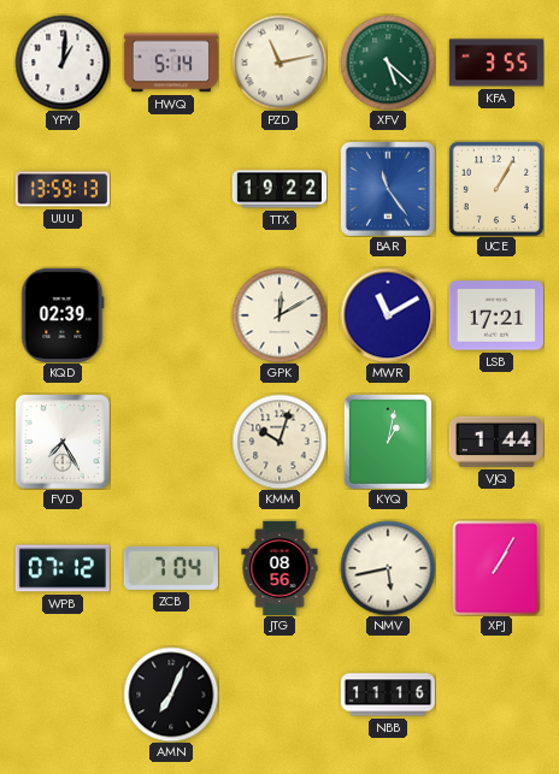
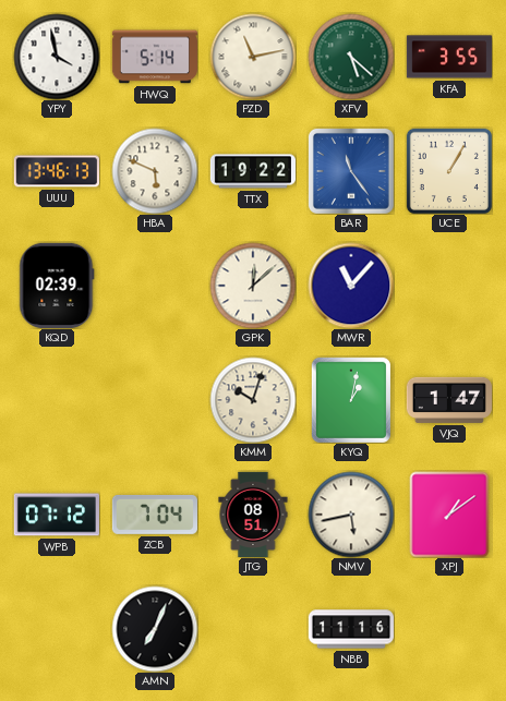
YPY: 1:01 -> 3:58 (57, 57)
UUU: 13:59 -> 13:46 (56, 171)
HBA: none -> 5:49 (155, 171)
GPK: 12:10 -> 12:08 (253, 286)
MWR: 11:10 -> 11:07 (351, 286)
LSB: 17:21 -> none (495, 315)
FVD: 7:25 -> none (63, 442)
VJQ: 1:44 -> 1:47 (448, 400)
JTG: 08:56 -> 08:51 (253, 513)
XPJ: 1:05 -> 1:09 (449, 515)
